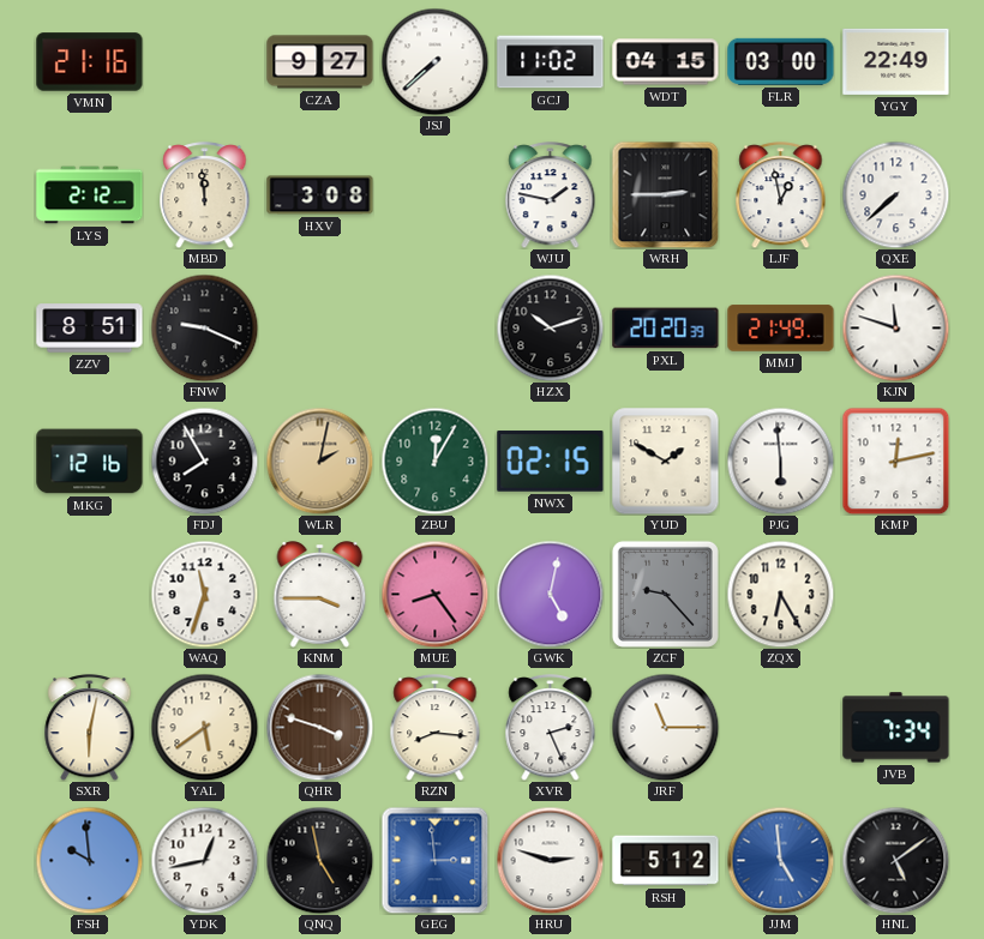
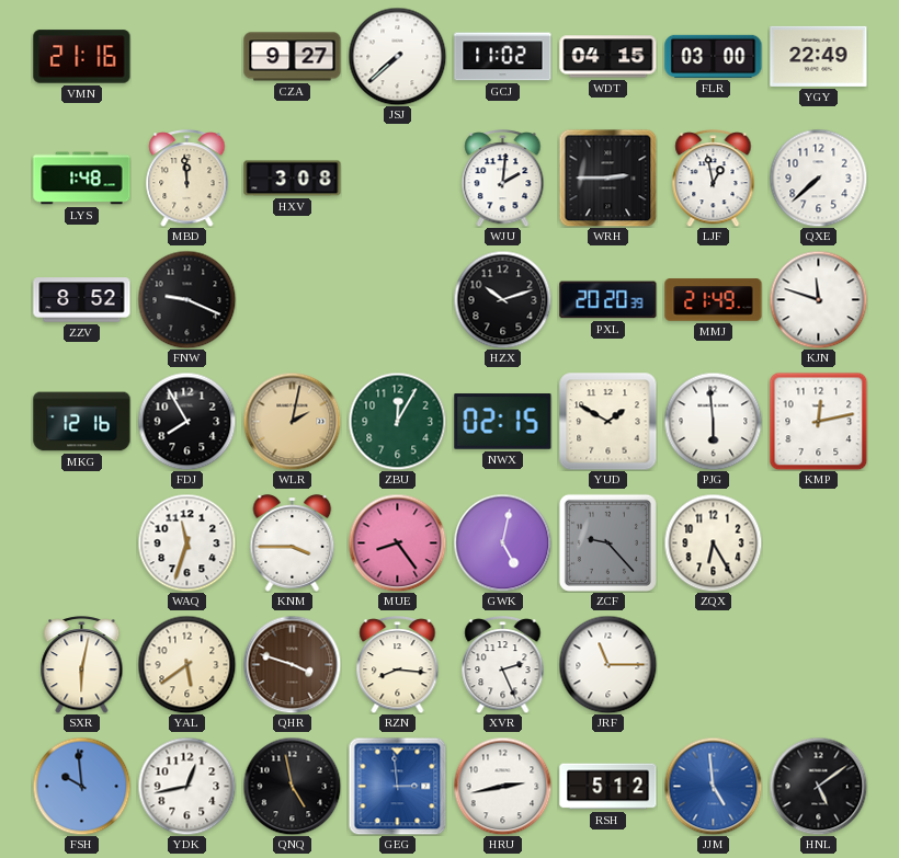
LYS: 2:12 -> 1:48 (82, 179)
WJU: 1:47 -> 2:01 (503, 179)
ZZV: 8:51 -> 8:52 (82, 300)
JVB: 7:34 -> none (896, 728)
HRU: 2:48 -> 2:43 (502, 786)
